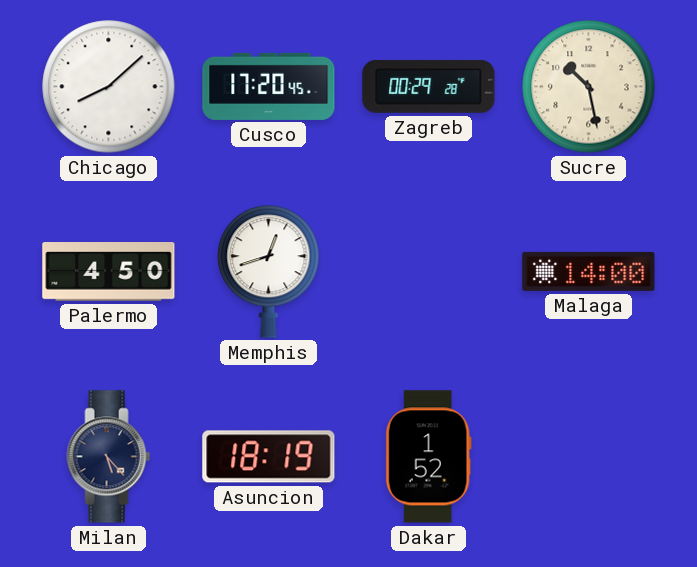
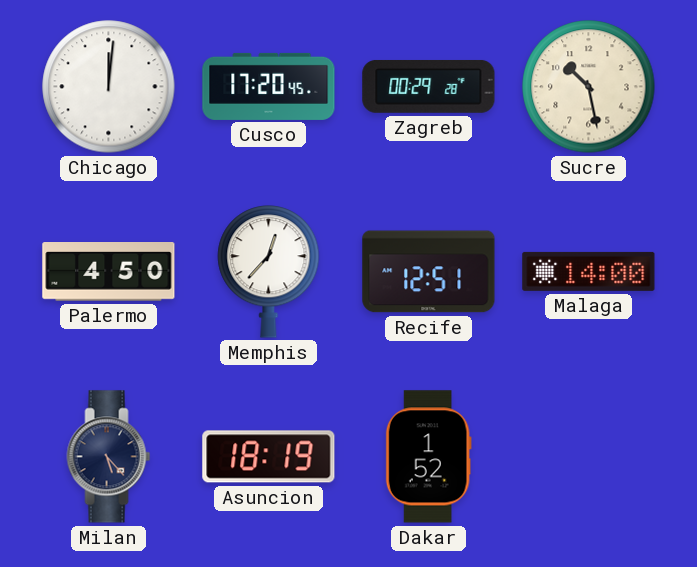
Chicago: 8:08 -> 12:01 (109, 87)
Memphis: 12:42 -> 12:37 (269, 272)
Recife: none -> 12:51 (429, 272)
